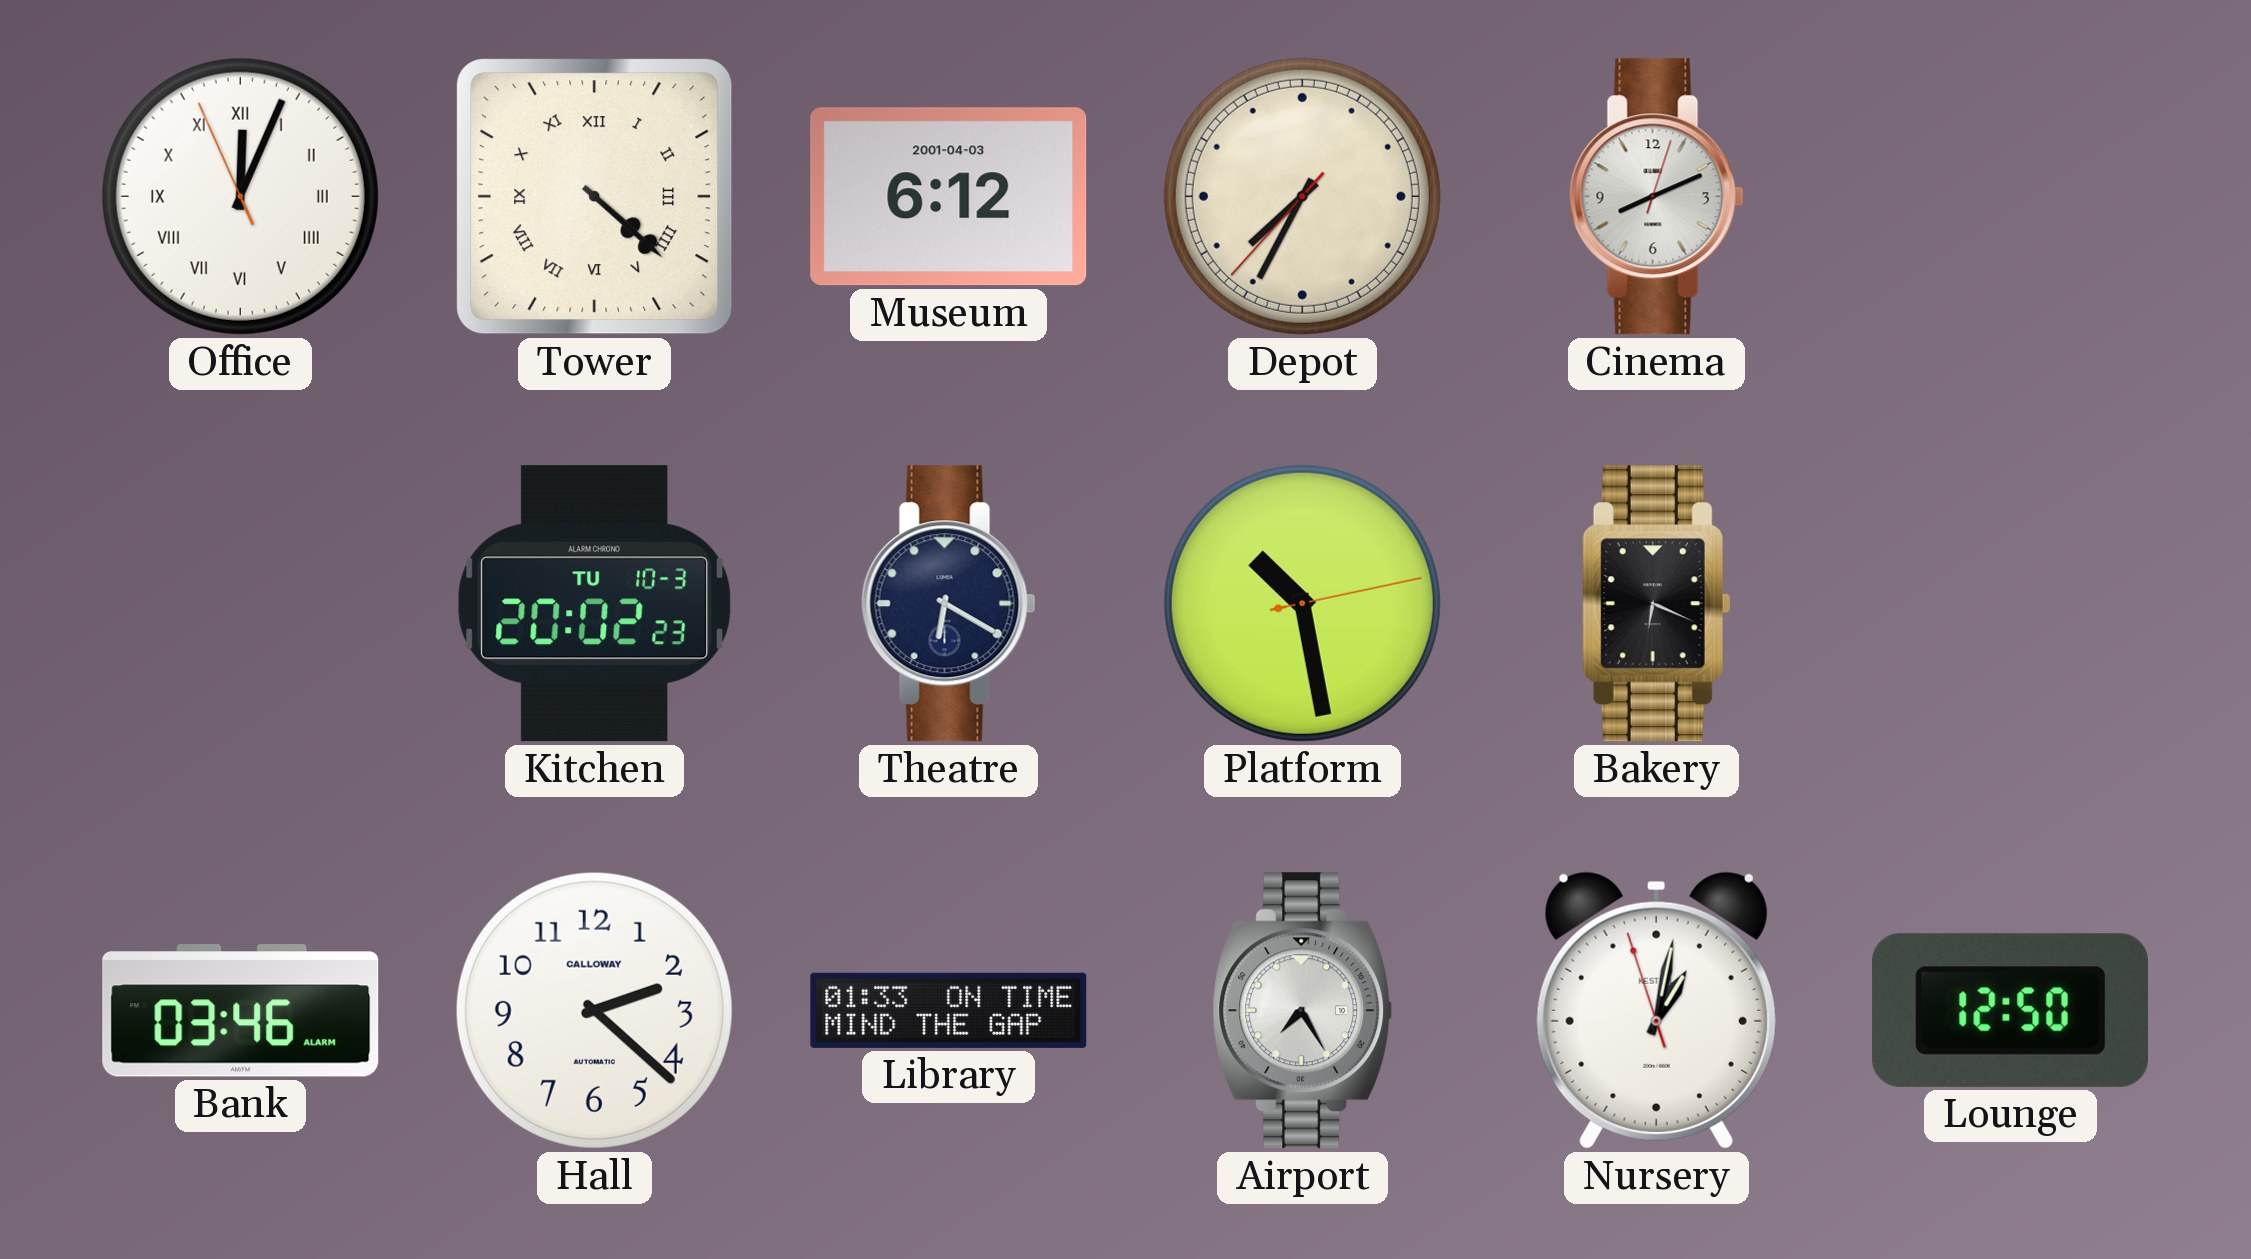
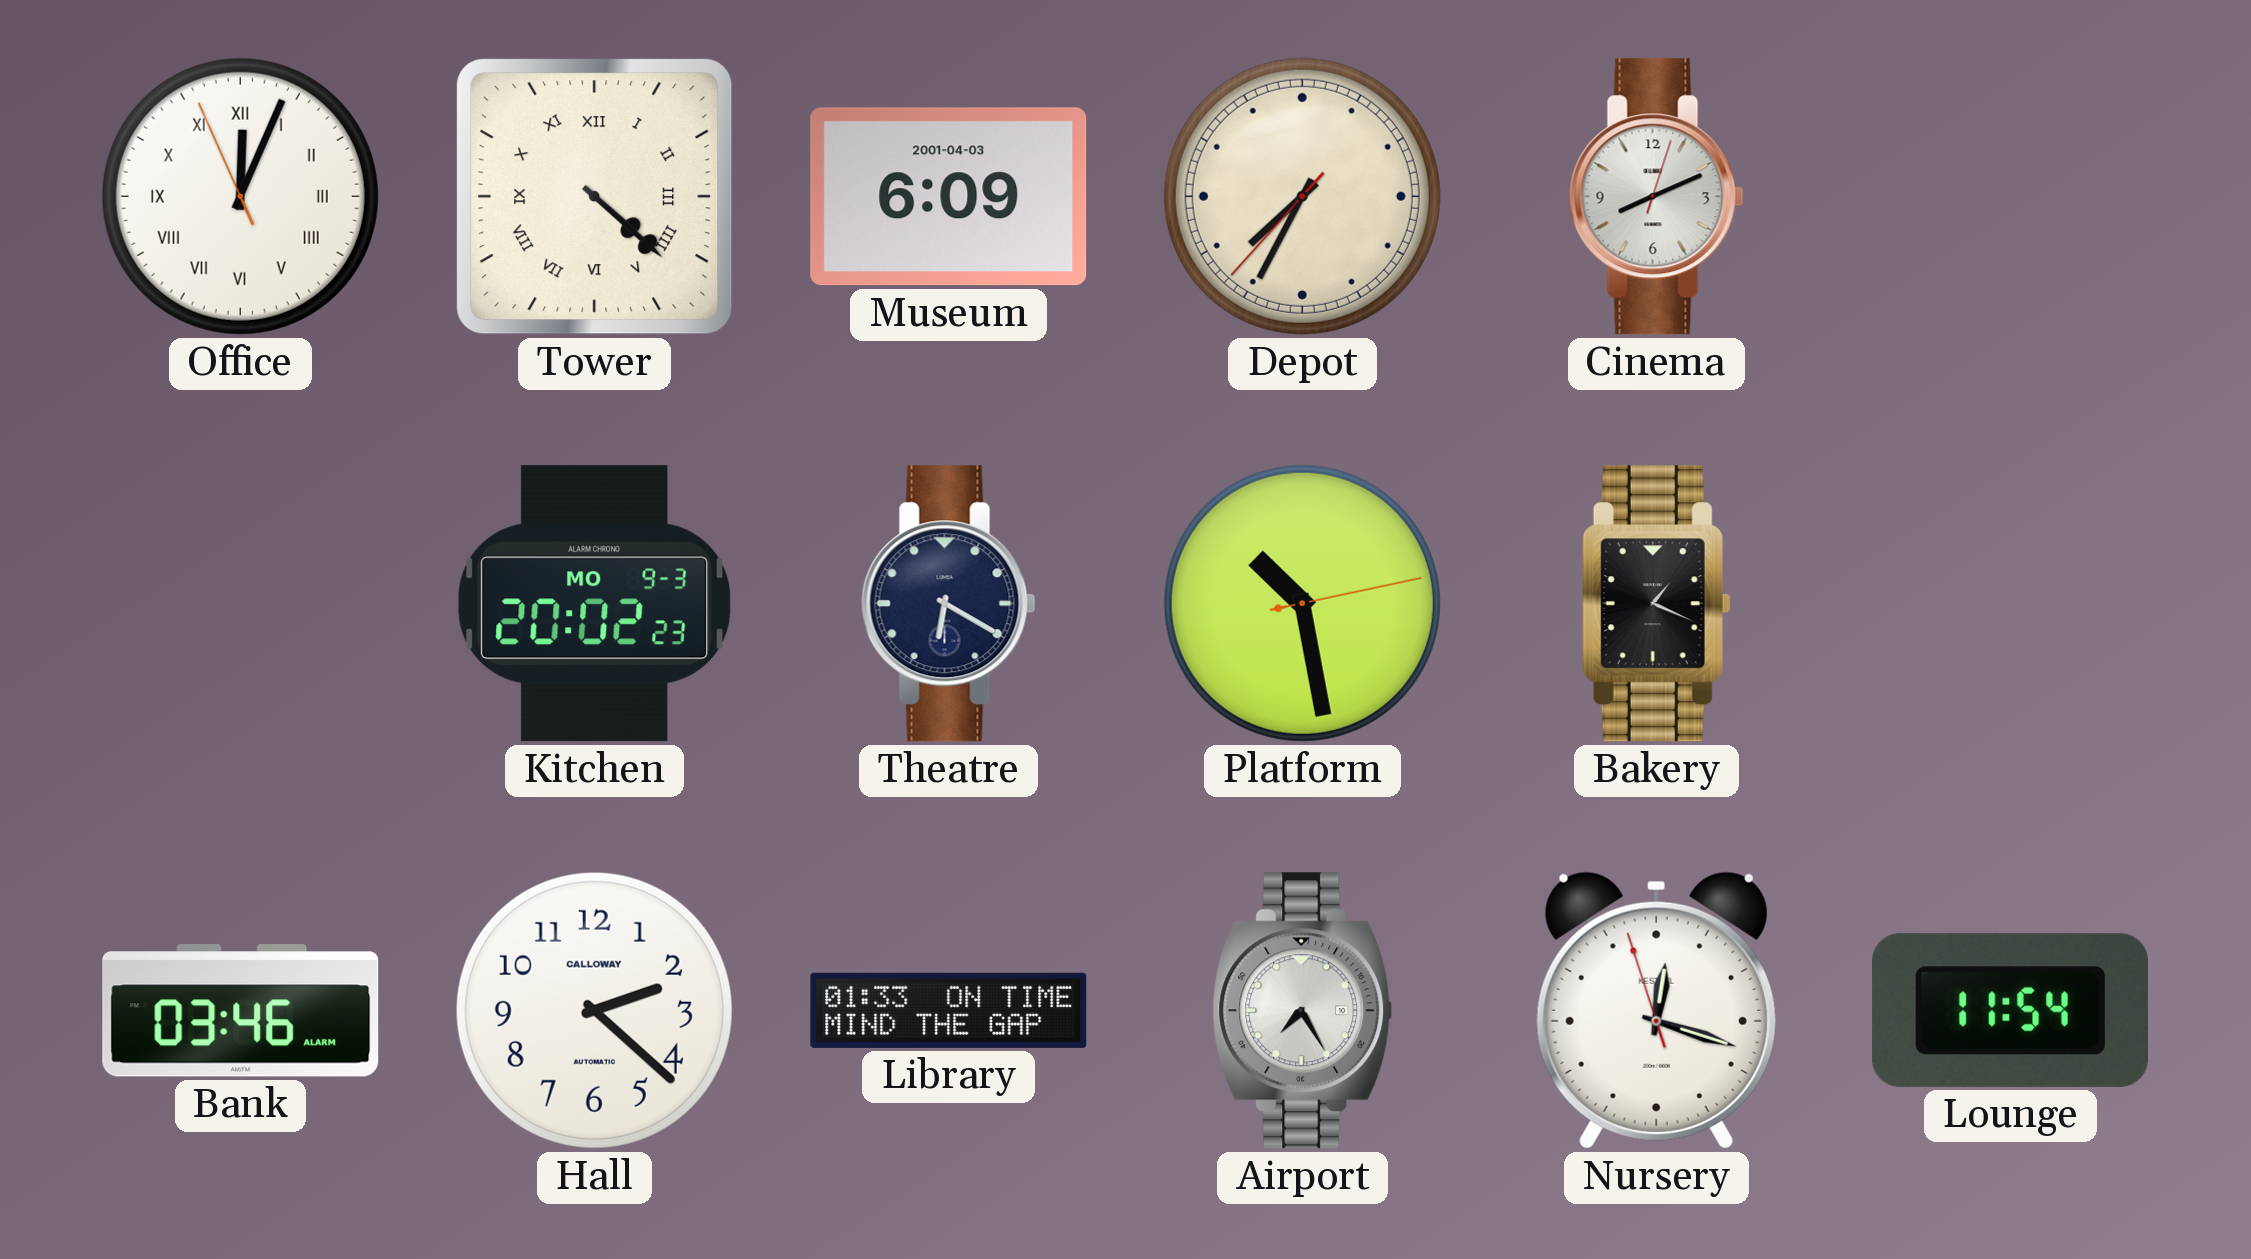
Museum: 6:12 -> 6:09 (949, 197)
Kitchen date: TU 10-3 -> MO 9-3 (595, 604)
Bakery: 6:19 -> 1:19 (1656, 604)
Nursery: 1:01 -> 12:17 (1656, 1010)
Lounge: 12:50 -> 11:54 (2010, 1010)
